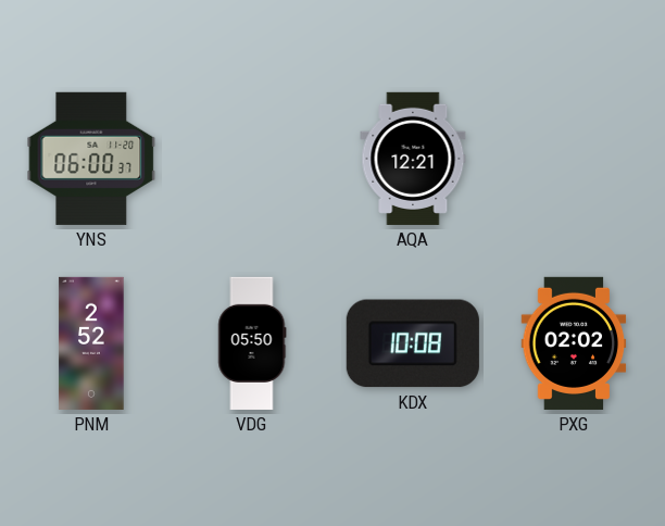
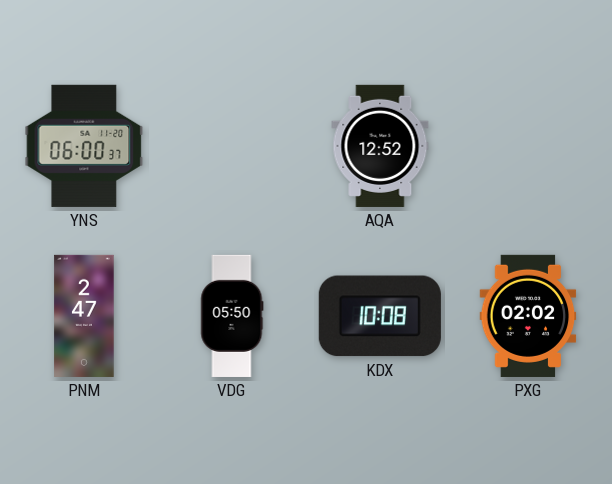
AQA: 12:21 -> 12:52 (380, 146)
PNM: 2:52 -> 2:47 (84, 316)
